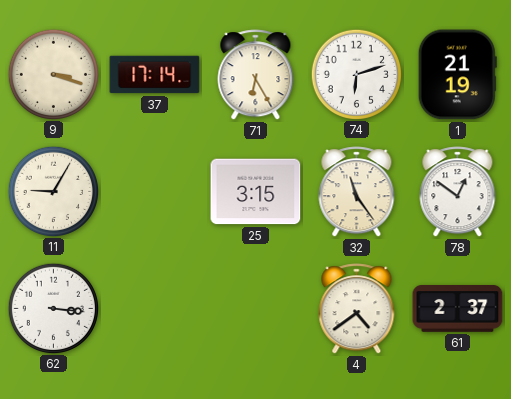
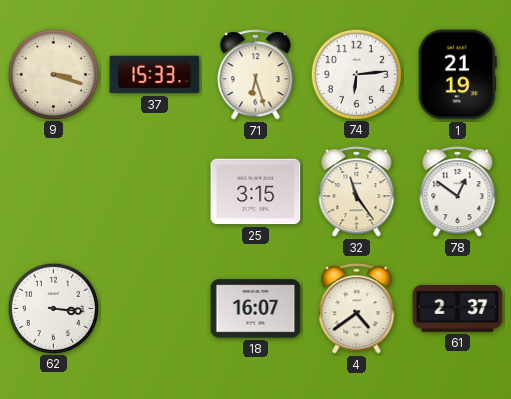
37: 17:14 -> 15:33 (155, 75)
71: 6:25 -> 6:27 (256, 75)
74: 6:12 -> 6:14 (356, 74)
11: 9:05 -> none (53, 191)
18: none -> 16:07 (256, 309)
